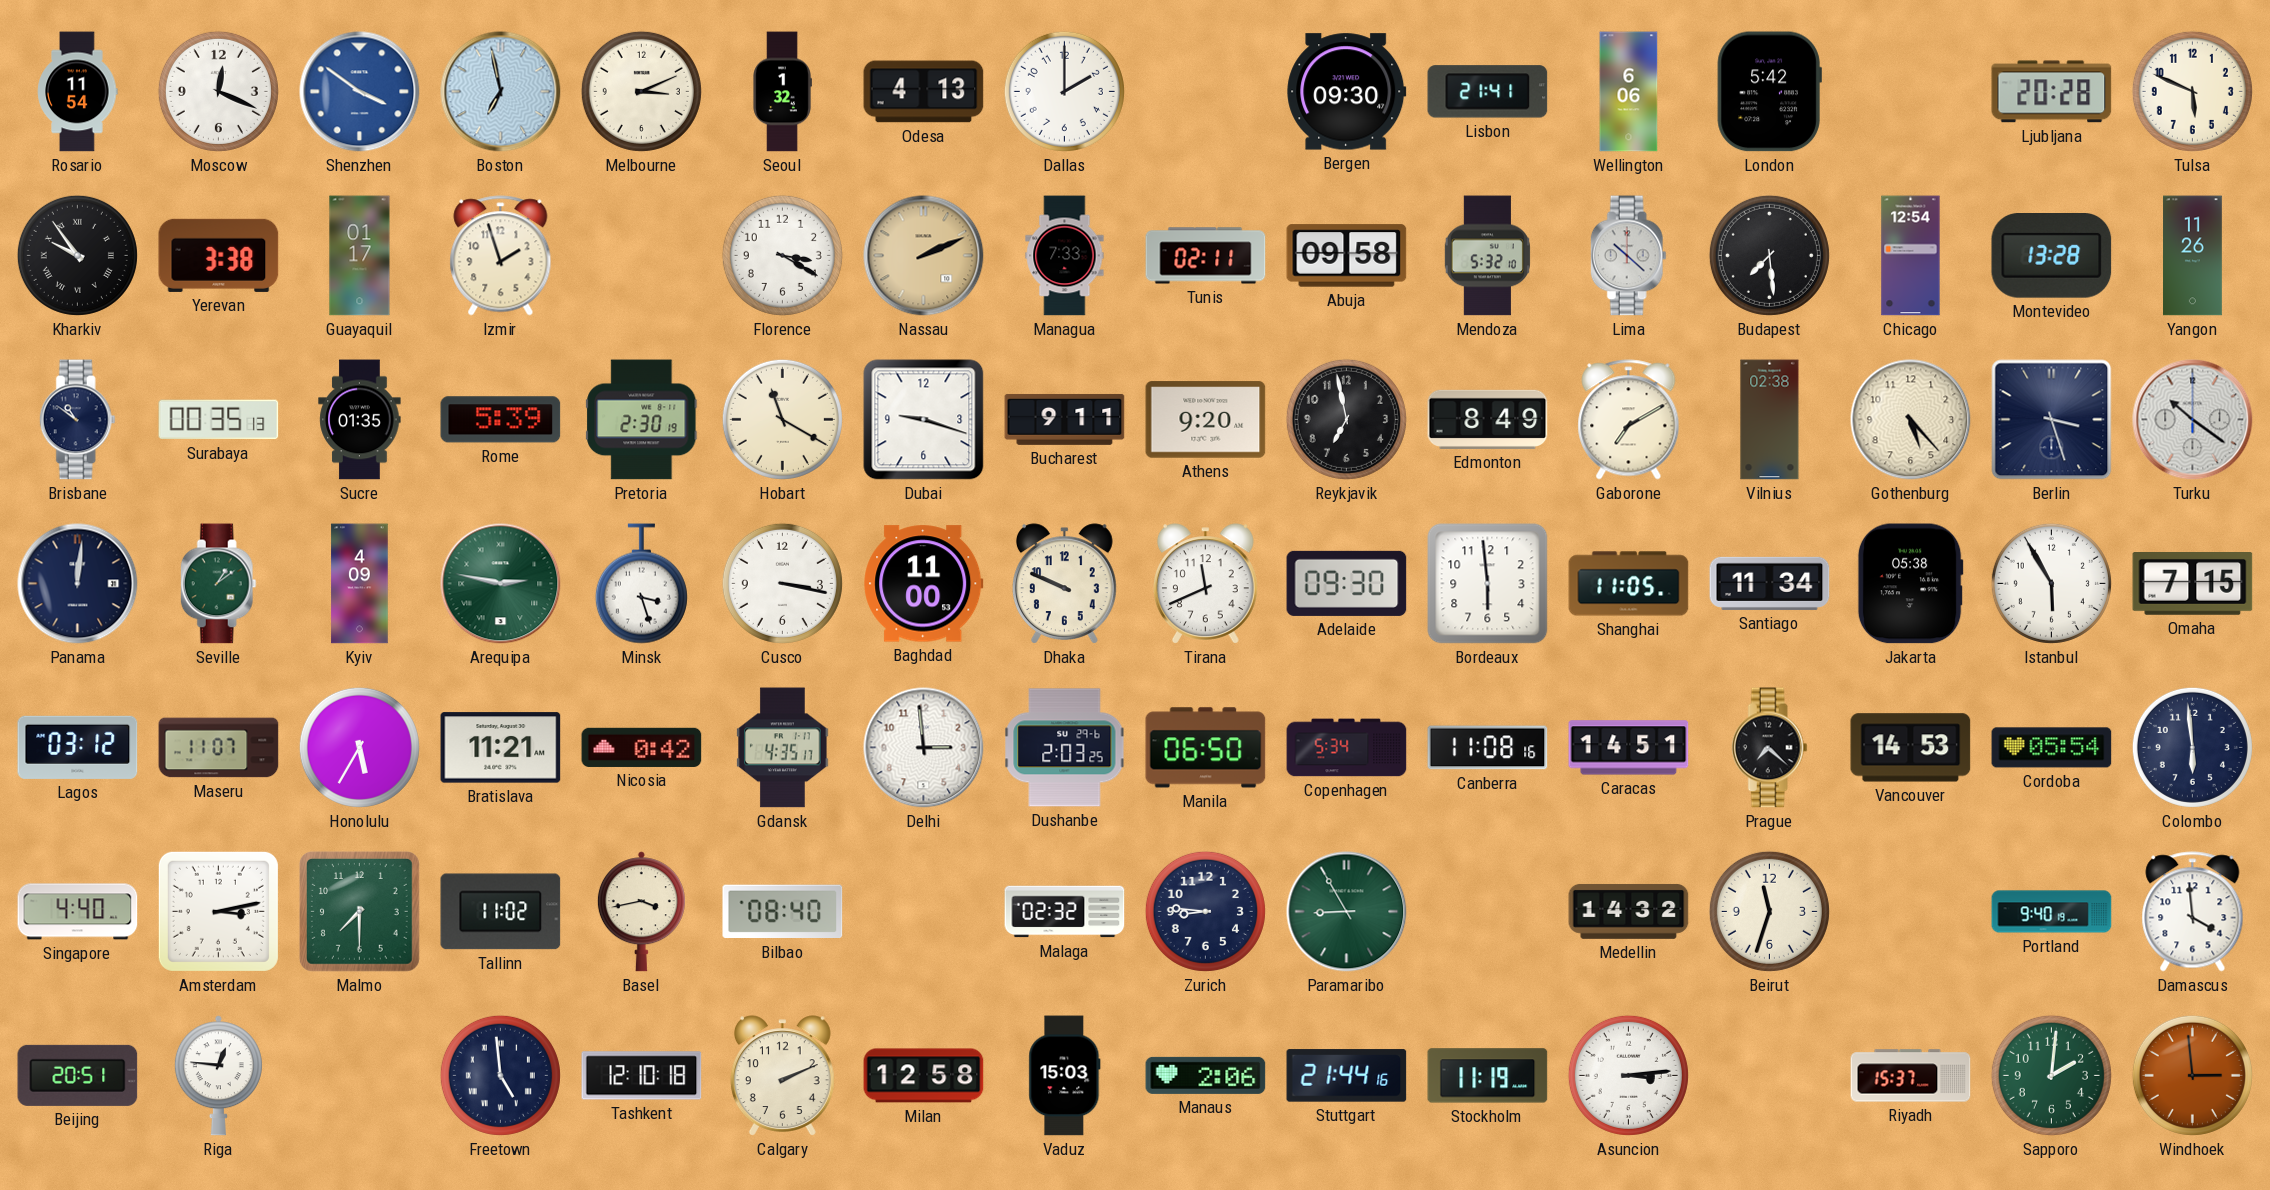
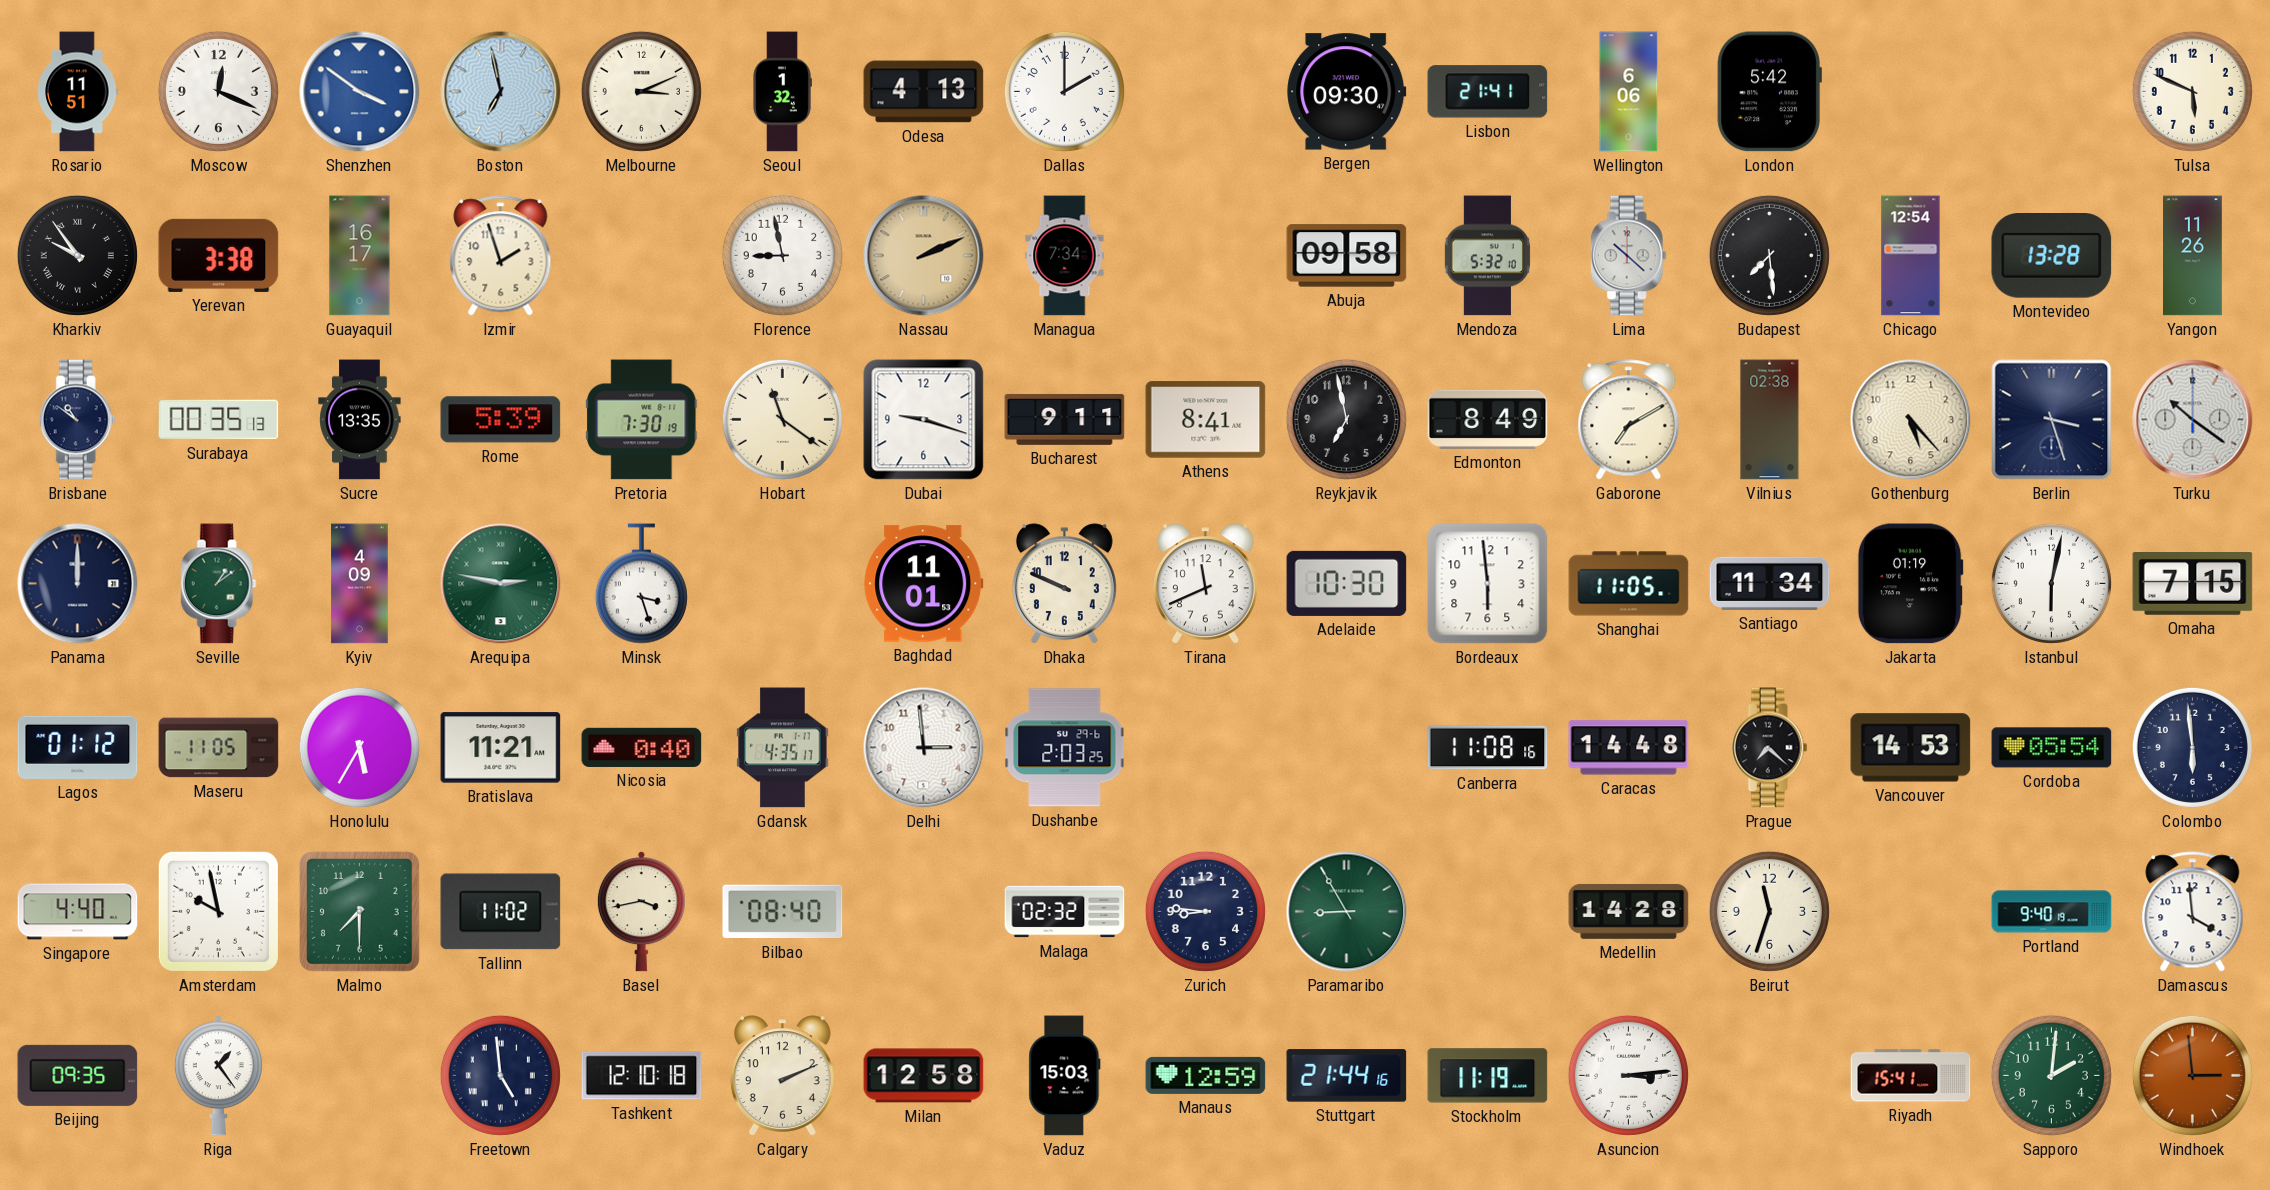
Rosario: 11:54 -> 11:51 (78, 92)
Ljubljana: 20:28 -> none (2052, 92)
Guayaquil: 01:17 -> 16:17 (360, 256)
Florence: 3:20 -> 8:58 (782, 255)
Managua: 7:33 -> 7:34 (1065, 256)
Tunis: 02:11 -> none (1206, 256)
Sucre: 01:35 -> 13:35 (360, 420)
Pretoria: 2:30 -> 7:30 (642, 420)
Hobart: 11:20 -> 11:21 (782, 419)
Athens: 9:20 -> 8:41 (1206, 420)
Panama: 12:01 -> 12:00 (78, 584)
Cusco: 3:17 -> none (782, 583)
Baghdad: 11:00 -> 11:01 (924, 584)
Adelaide: 09:30 -> 10:30 (1347, 583)
Jakarta: 05:38 -> 01:19 (1910, 584)
Istanbul: 5:55 -> 6:02 (2051, 583)
Lagos: 03:12 -> 01:12 (78, 747)
Maseru: 11:07 -> 11:05 (219, 748)
Nicosia: 0:42 -> 0:40 (642, 747)
Manila: 06:50 -> none (1206, 748)
Copenhagen: 5:34 -> none (1347, 748)
Caracas: 14:51 -> 14:48 (1629, 748)
Amsterdam: 3:13 -> 9:58 (218, 911)
Medellin: 14:32 -> 14:28 (1629, 911)
Beijing: 20:51 -> 09:35 (78, 1075)
Riga: 12:46 -> 1:24 (218, 1076)
Manaus: 2:06 -> 12:59 (1206, 1075)
Riyadh: 15:37 -> 15:41 (1911, 1076)
